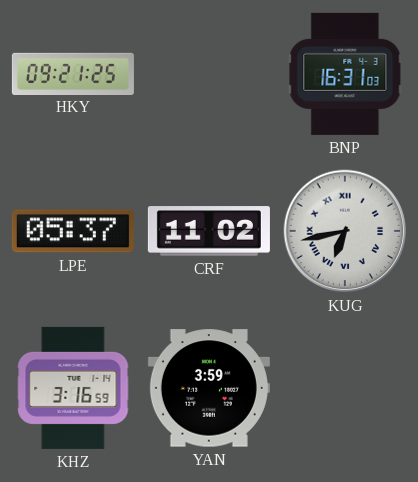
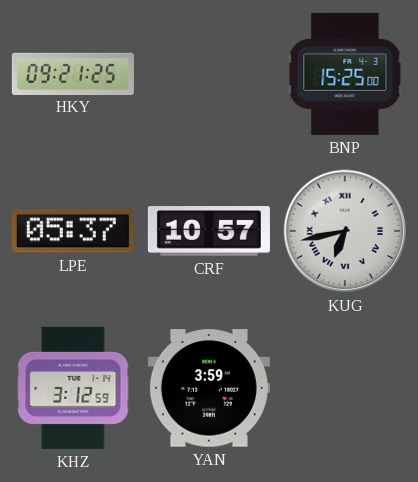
BNP: 16:31 -> 15:25 (345, 74)
CRF: 11:02 -> 10:57 (209, 231)
KHZ: 3:16 -> 3:12 (73, 388)
